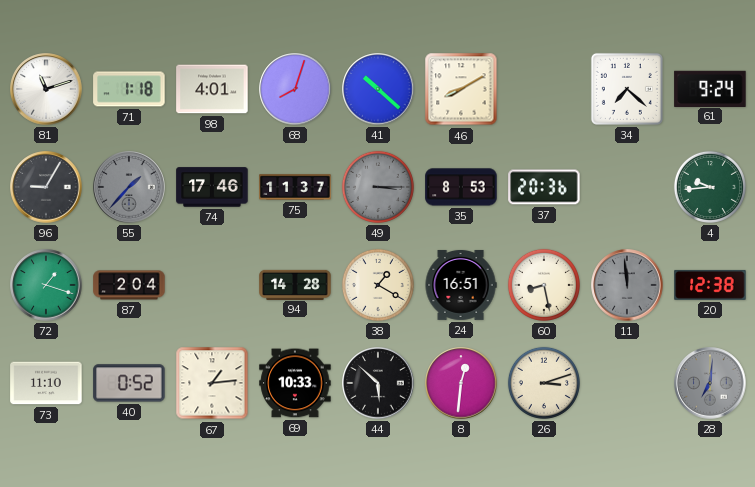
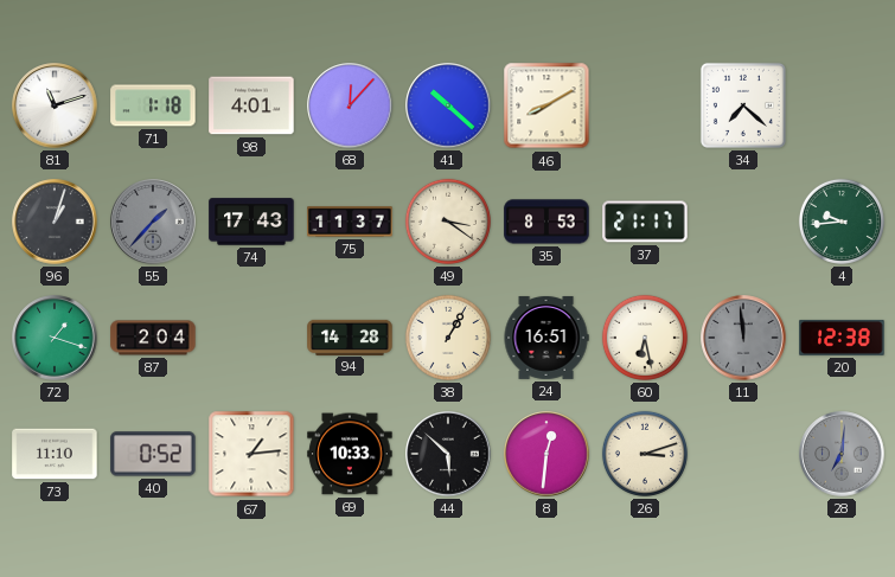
68: 8:03 -> 12:07 (350, 105)
61: 9:24 -> none (710, 88)
96: 9:05 -> 1:03 (55, 222)
74: 17:46 -> 17:43 (251, 222)
49: 3:15 -> 3:21 (448, 222)
49 dial: grey -> cream (448, 222)
37: 20:36 -> 21:17 (645, 222)
38: 1:20 -> 1:05 (448, 338)
60: 8:28 -> 6:28 (645, 338)
